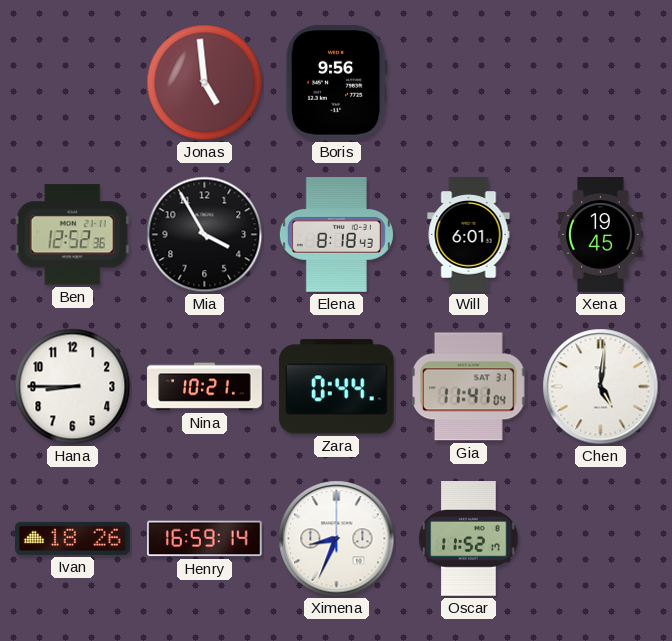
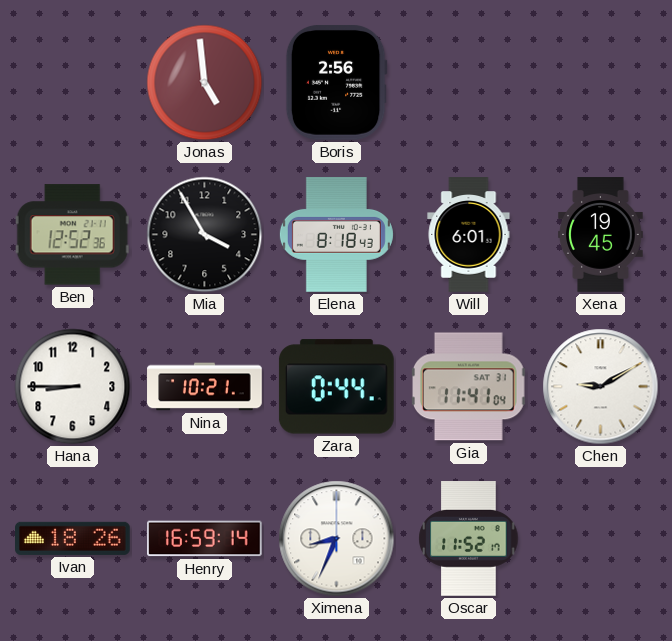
Boris: 9:56 -> 2:56 (336, 82)
Chen: 5:01 -> 9:10 (601, 387)
